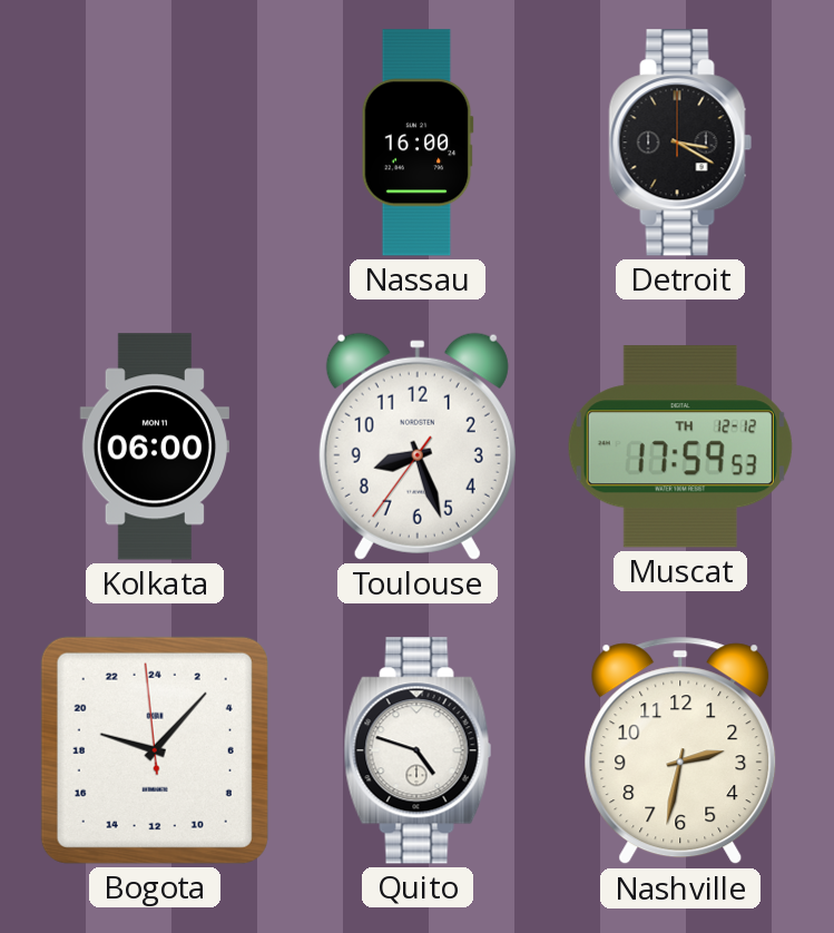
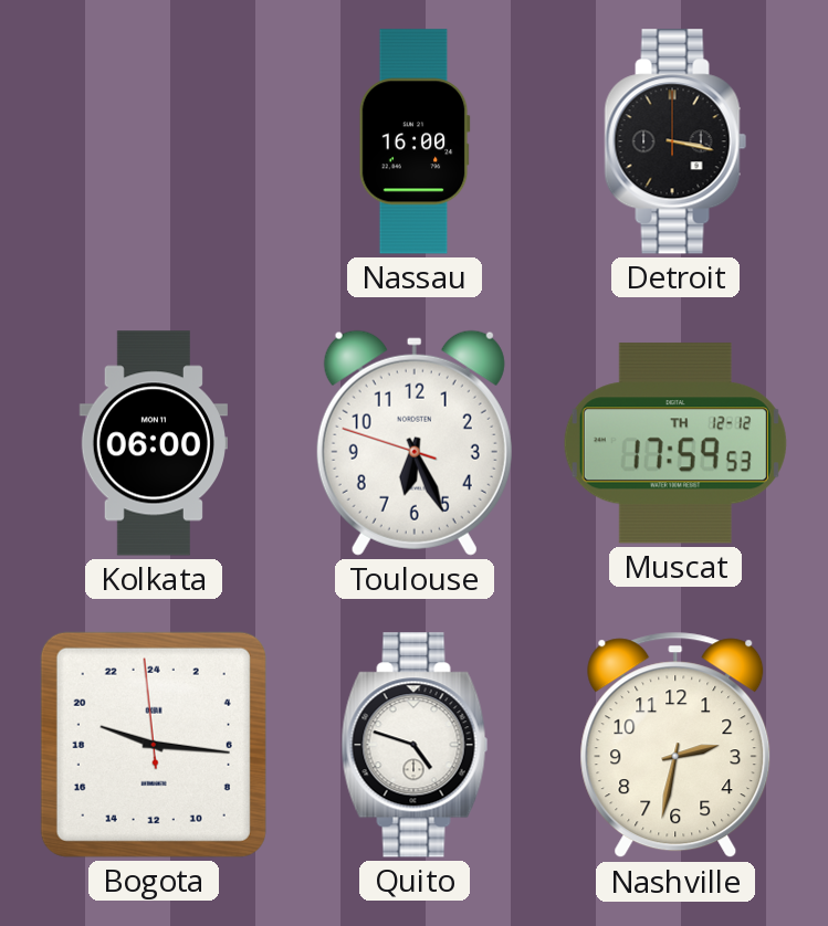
Detroit: 3:20 -> 3:17 (675, 141)
Toulouse: 8:26 -> 6:25 (415, 443)
Bogota: 19:06 -> 19:15 (154, 745)
